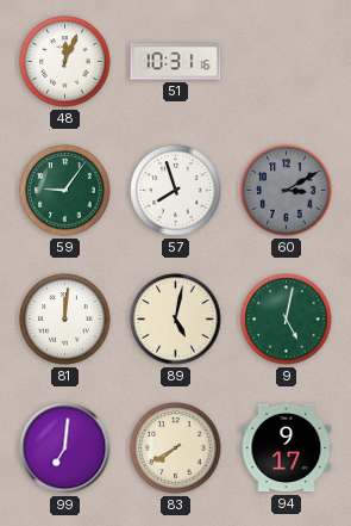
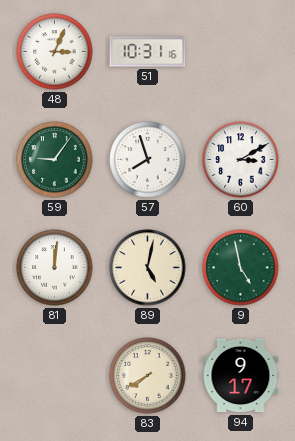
48: 12:04 -> 3:04 (55, 52)
60 dial: grey -> white (241, 160)
9: 5:02 -> 4:58 (241, 268)
99: 7:01 -> none (65, 448)
